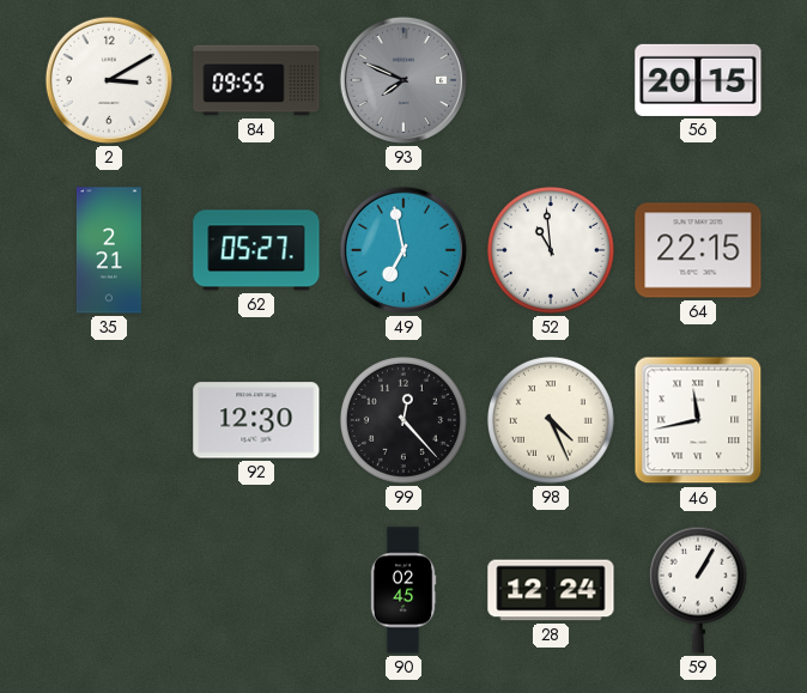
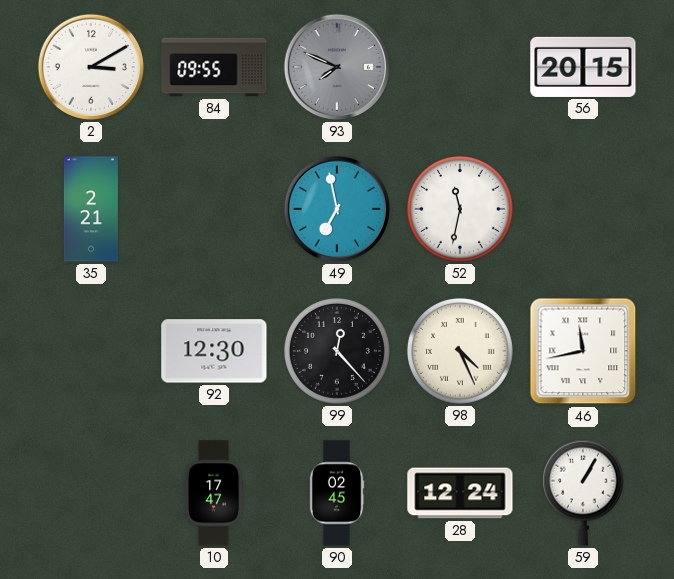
62: 05:27 -> none (256, 250)
52: 10:59 -> 11:32 (460, 209)
64: 22:15 -> none (698, 250)
10: none -> 17:47 (214, 493)
